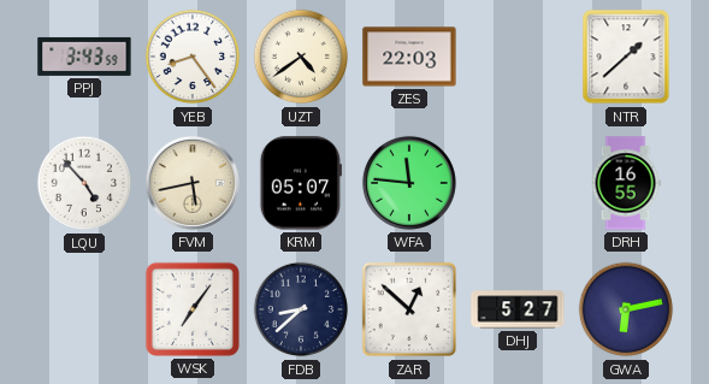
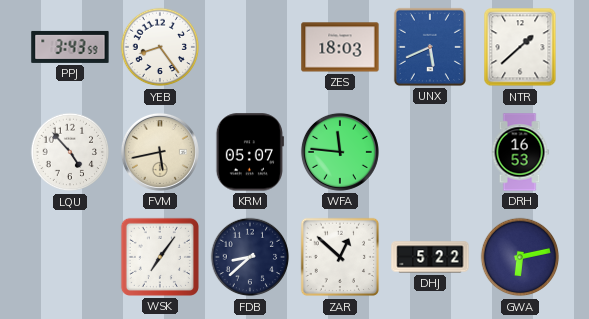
UZT: 4:39 -> none (301, 57)
ZES: 22:03 -> 18:03 (340, 47)
UNX: none -> 5:41 (430, 47)
DRH: 16:55 -> 16:53 (520, 152)
DHJ: 5:27 -> 5:22 (430, 257)
